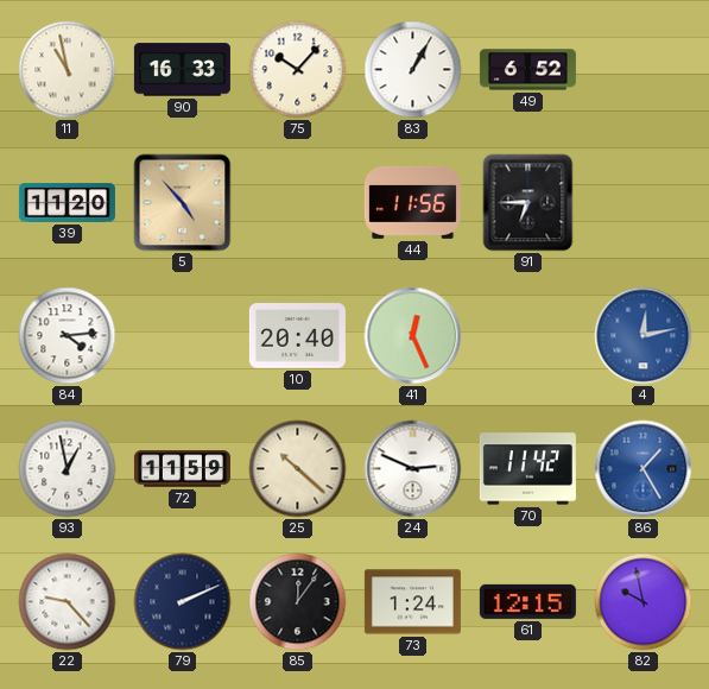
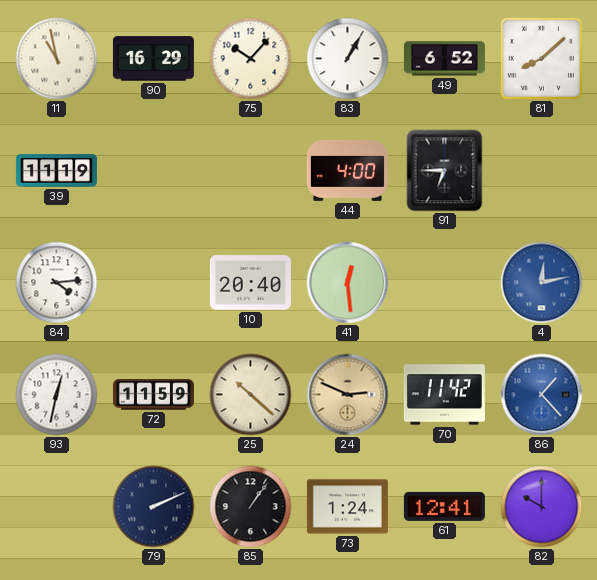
90: 16:33 -> 16:29 (153, 59)
81: none -> 8:08 (541, 58)
39: 11:20 -> 11:19 (56, 171)
5: 4:53 -> none (183, 203)
44: 11:56 -> 4:00 (347, 170)
41: 12:26 -> 12:29 (348, 283)
93: 12:58 -> 12:32 (57, 395)
24 dial: white -> champagne (348, 395)
86: 1:25 -> 1:23 (542, 395)
22: 9:23 -> none (68, 602)
85: 12:06 -> 1:06 (251, 507)
61: 12:15 -> 12:41 (444, 506)
82: 9:58 -> 10:00 (542, 507)
